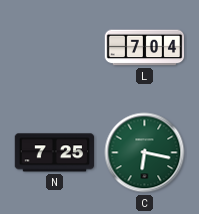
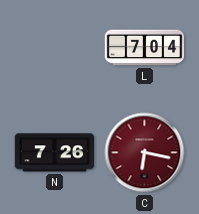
N: 7:25 -> 7:26 (55, 153)
C dial: green -> burgundy (145, 153)
